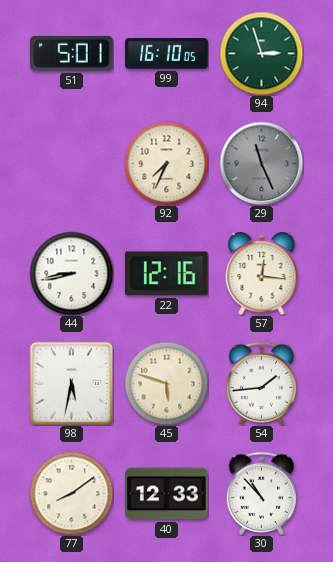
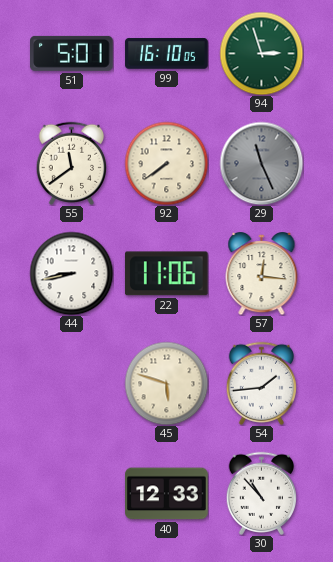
55: none -> 11:39 (71, 163)
92: 7:34 -> 7:39 (166, 163)
22: 12:16 -> 11:06 (166, 274)
98: 5:32 -> none (71, 383)
77: 8:09 -> none (71, 493)
